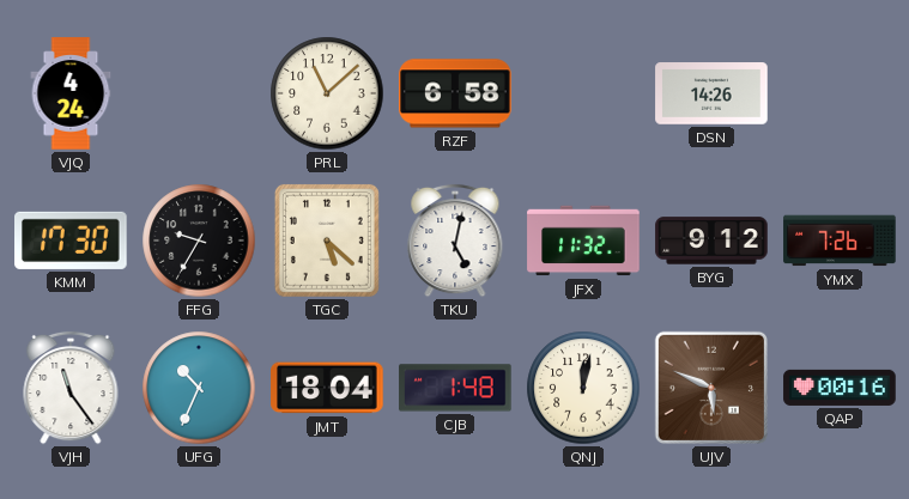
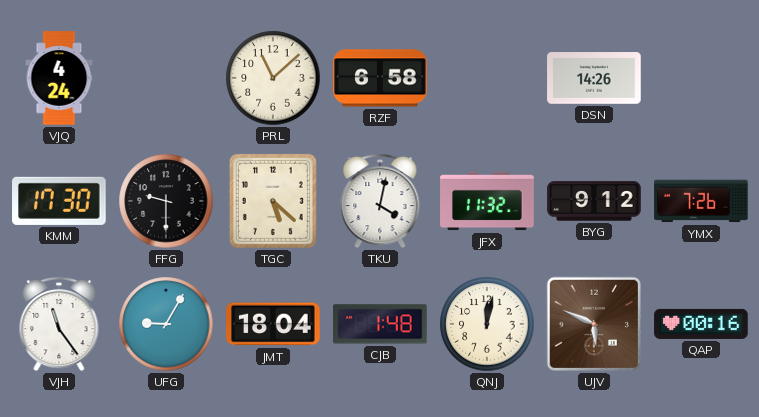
FFG: 9:35 -> 9:30 (166, 201)
TKU: 5:02 -> 4:02 (380, 201)
UFG: 10:34 -> 9:05 (166, 324)
